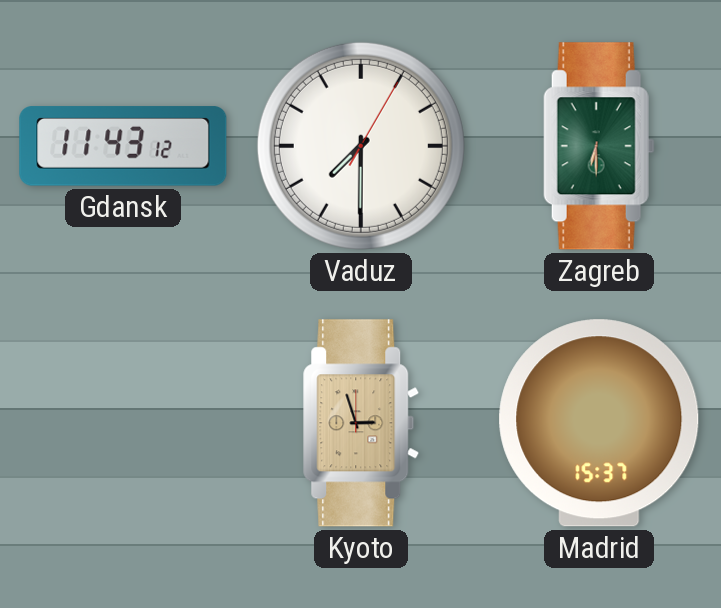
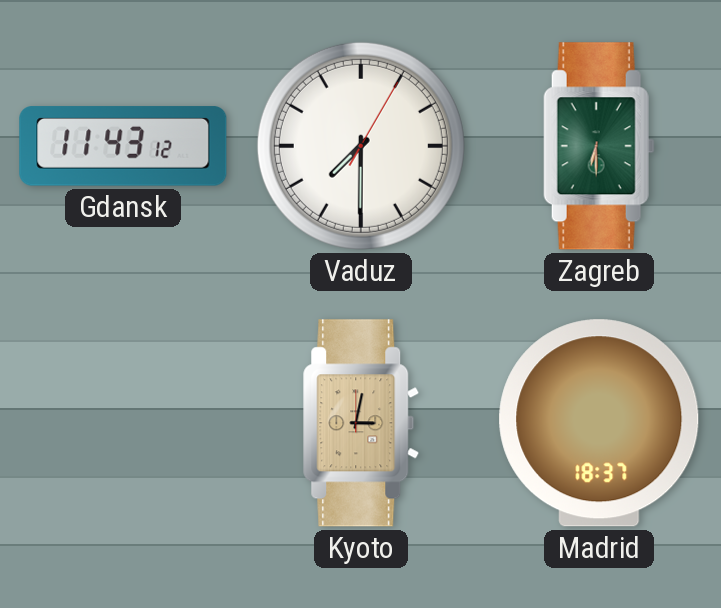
Kyoto: 2:57 -> 3:02 (361, 423)
Madrid: 15:37 -> 18:37 (599, 423)
